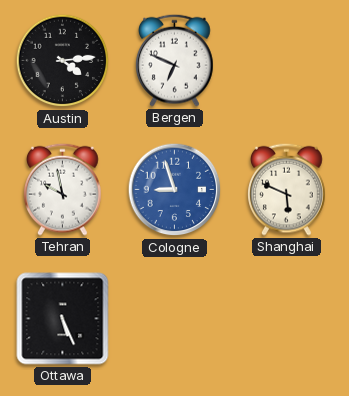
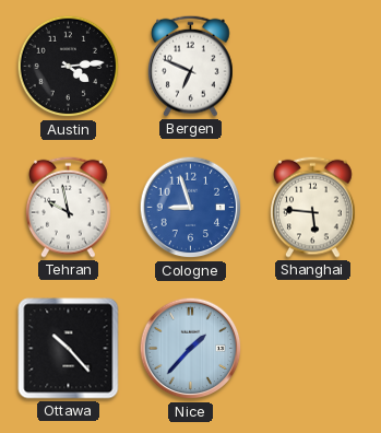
Shanghai: 5:49 -> 5:46 (313, 207)
Ottawa: 5:26 -> 10:23 (69, 349)
Nice: none -> 1:37 (191, 349)
